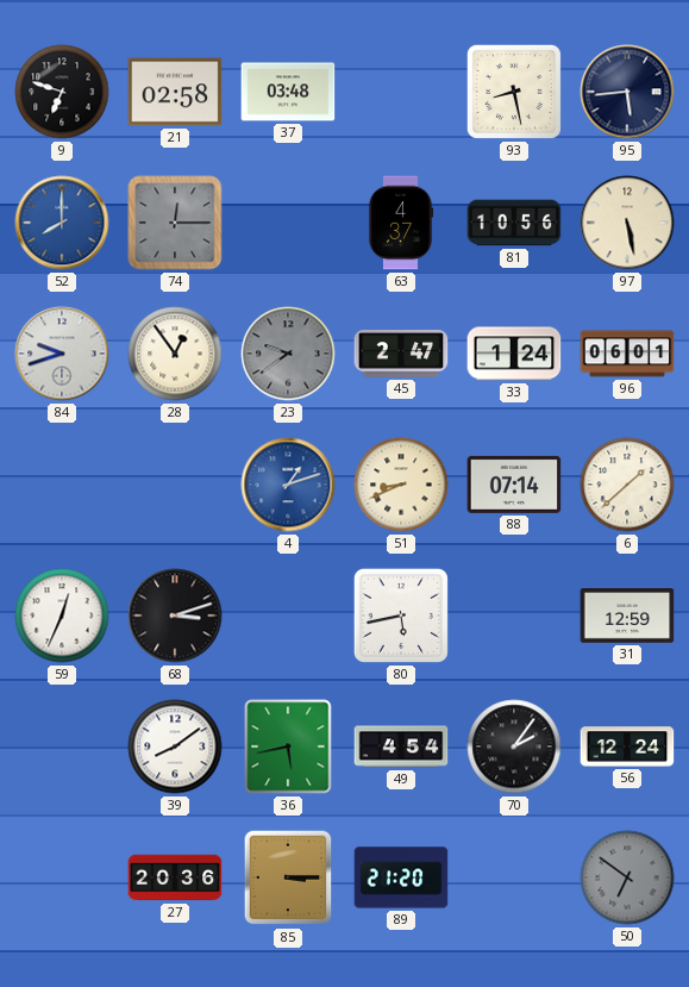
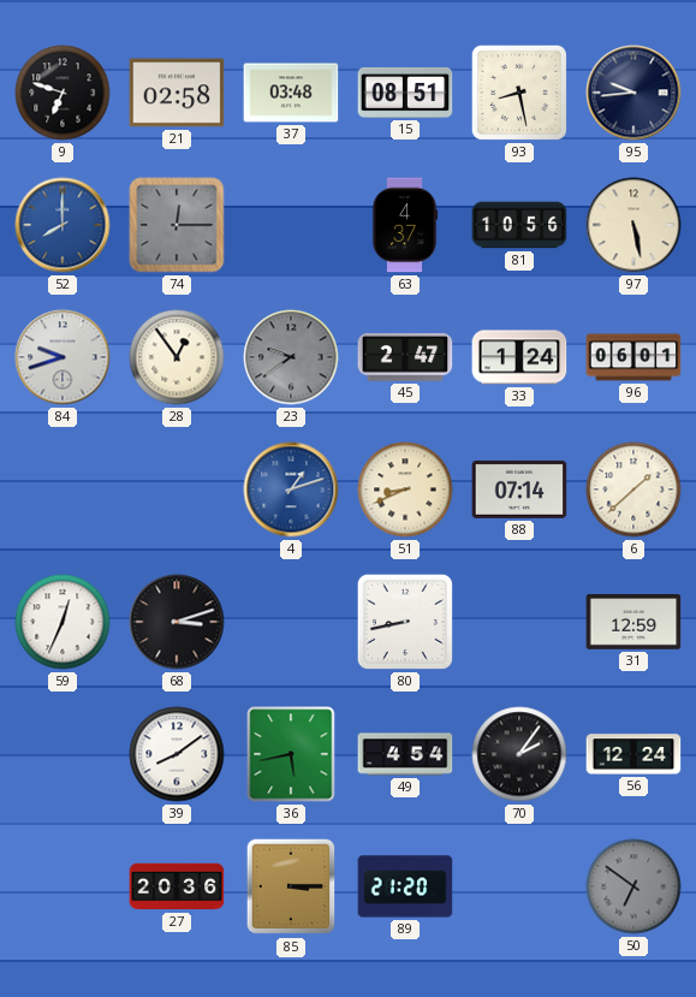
15: none -> 08:51 (405, 93)
95: 5:44 -> 9:44 (633, 93)
80: 5:43 -> 8:43 (405, 622)
